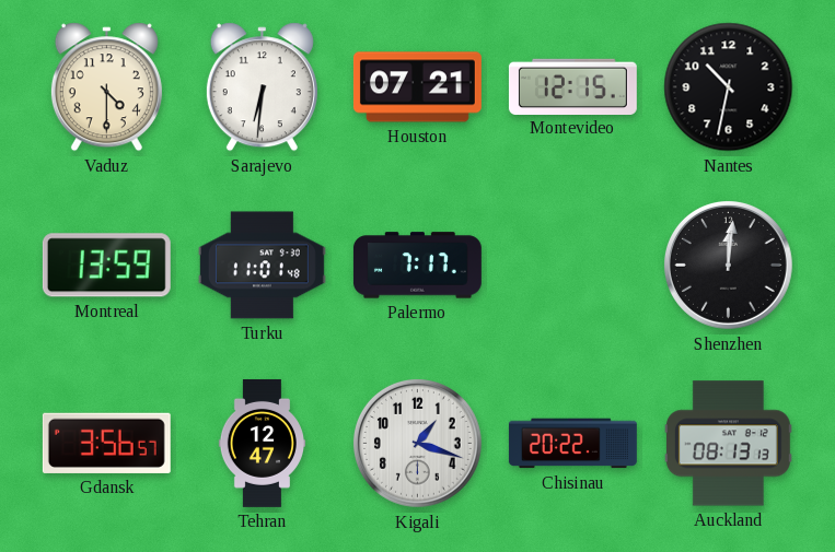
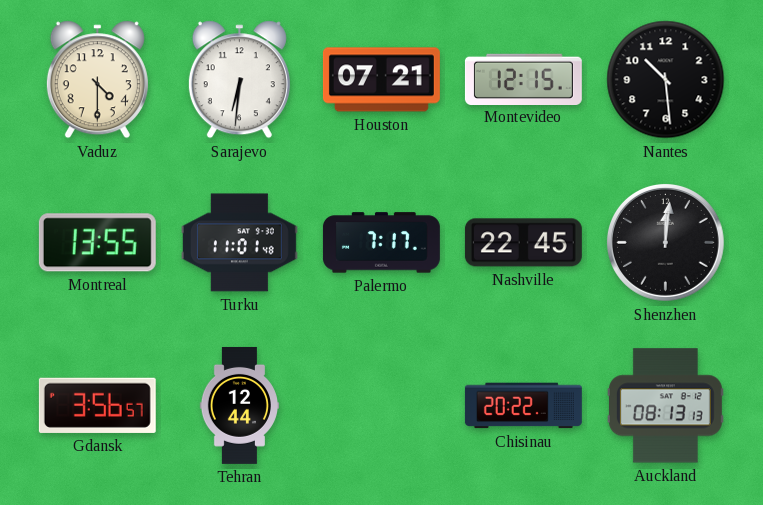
Nantes: 10:32 -> 10:29 (666, 80)
Montreal: 13:59 -> 13:55 (97, 243)
Nashville: none -> 22:45 (523, 243)
Tehran: 12:47 -> 12:44 (239, 405)
Kigali: 1:18 -> none (417, 443)
